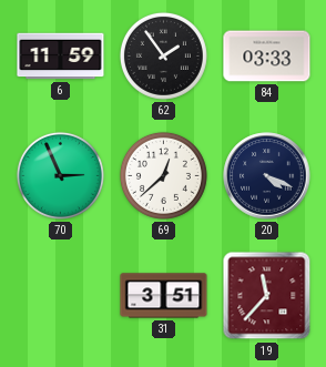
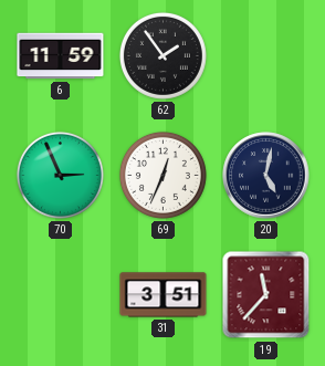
84: 03:33 -> none (267, 57)
69: 12:38 -> 12:34 (162, 175)
20: 4:19 -> 5:02 (266, 176)
